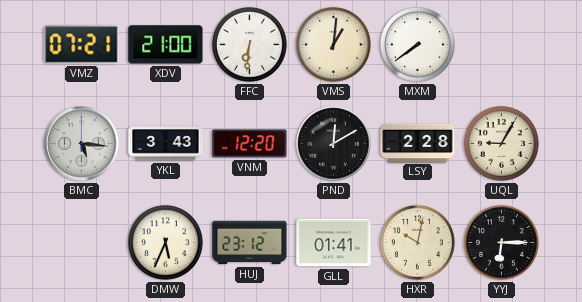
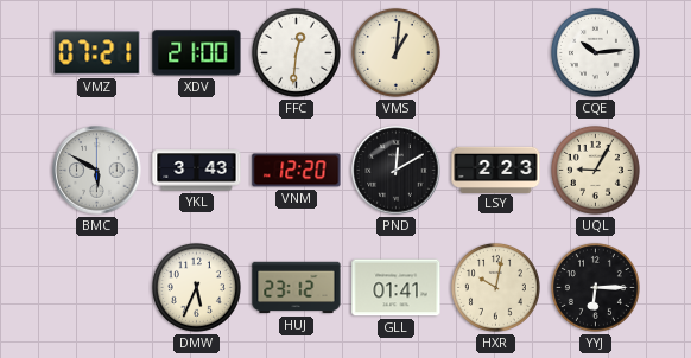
FFC: 6:31 -> 12:31 (296, 52)
MXM: 7:39 -> none (417, 44)
CQE: none -> 10:14 (595, 52)
BMC: 5:16 -> 5:50 (97, 171)
LSY: 2:28 -> 2:23 (496, 170)
